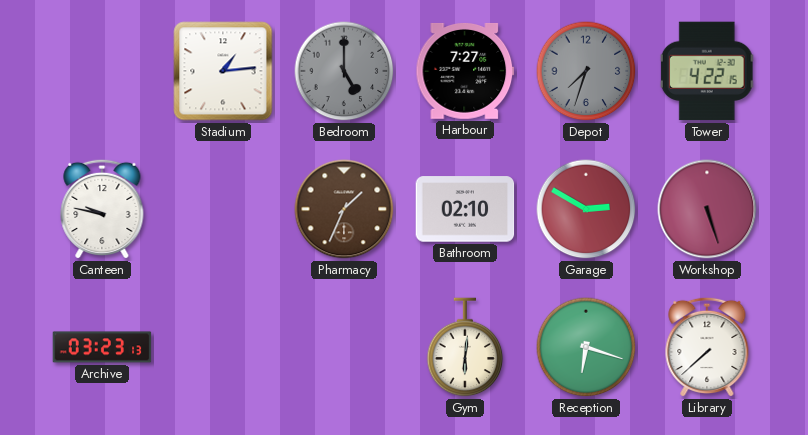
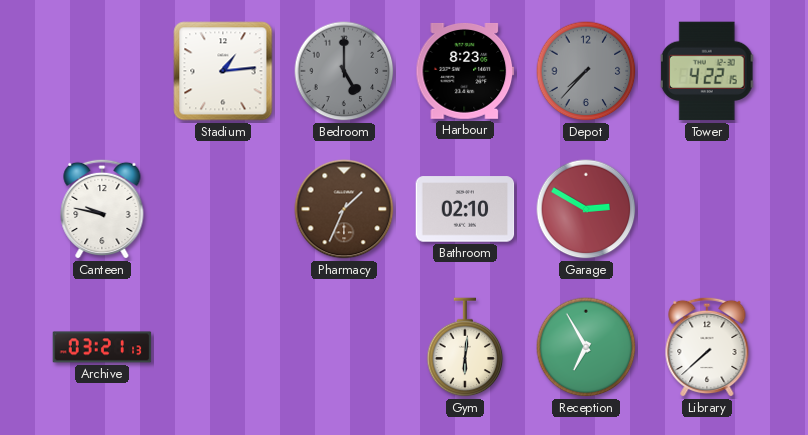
Harbour: 7:27 -> 8:23 (465, 71)
Depot: 7:33 -> 7:37 (586, 71)
Workshop: 5:27 -> none (707, 209)
Archive: 03:23 -> 03:21 (102, 347)
Reception: 6:18 -> 6:55 (586, 347)
